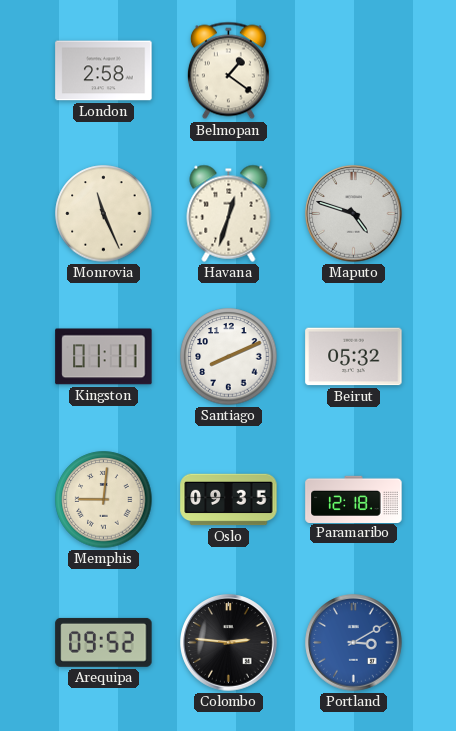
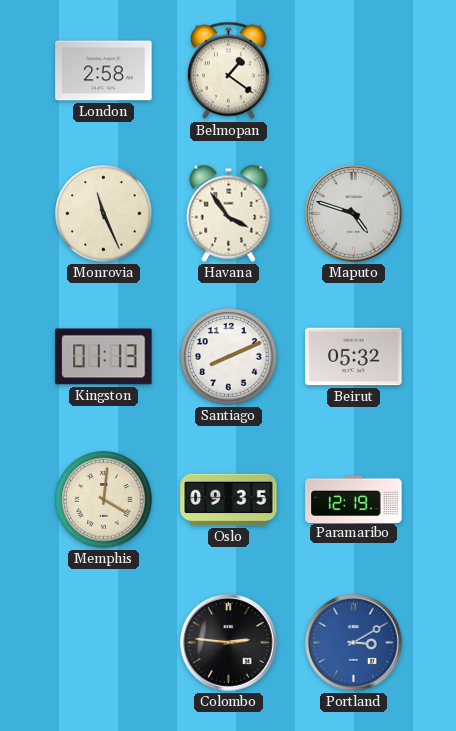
Havana: 12:33 -> 3:54 (229, 213)
Kingston: 01:11 -> 01:13 (104, 357)
Memphis: 9:01 -> 4:01 (104, 500)
Paramaribo: 12:18 -> 12:19 (354, 499)
Arequipa: 09:52 -> none (104, 642)
